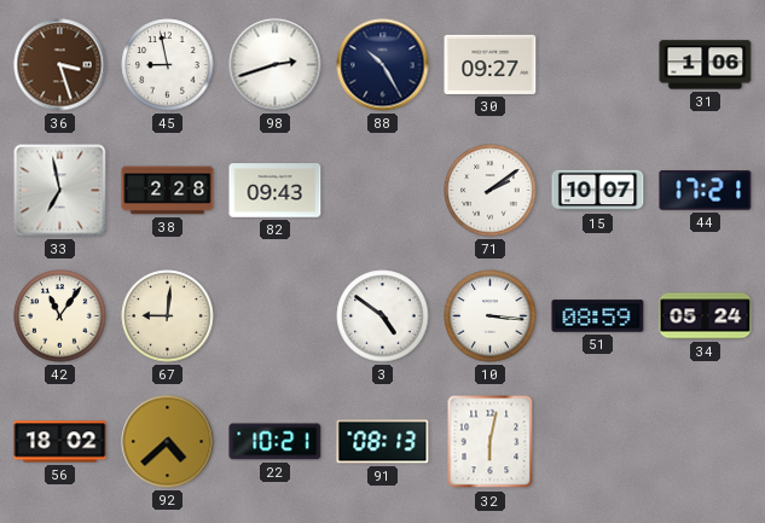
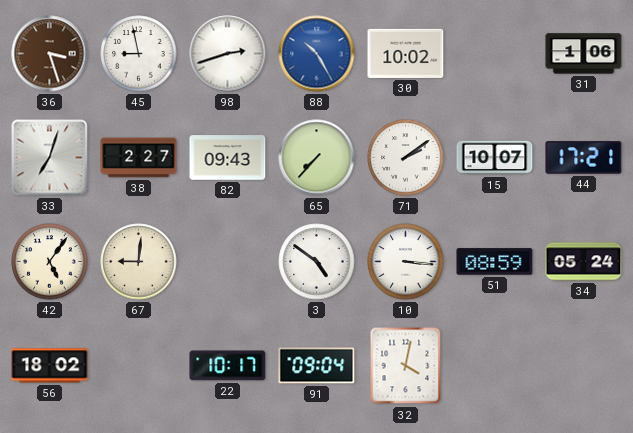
88 dial: navy -> blue (317, 54)
30: 09:27 -> 10:02 (406, 53)
33: 6:58 -> 7:03 (50, 158)
38: 2:28 -> 2:27 (139, 158)
65: none -> 7:37 (317, 158)
42: 11:06 -> 5:06 (50, 262)
92: 4:38 -> none (168, 442)
22: 10:21 -> 10:17 (228, 366)
91: 08:13 -> 09:04 (317, 366)
32: 6:02 -> 4:02 (406, 366)
